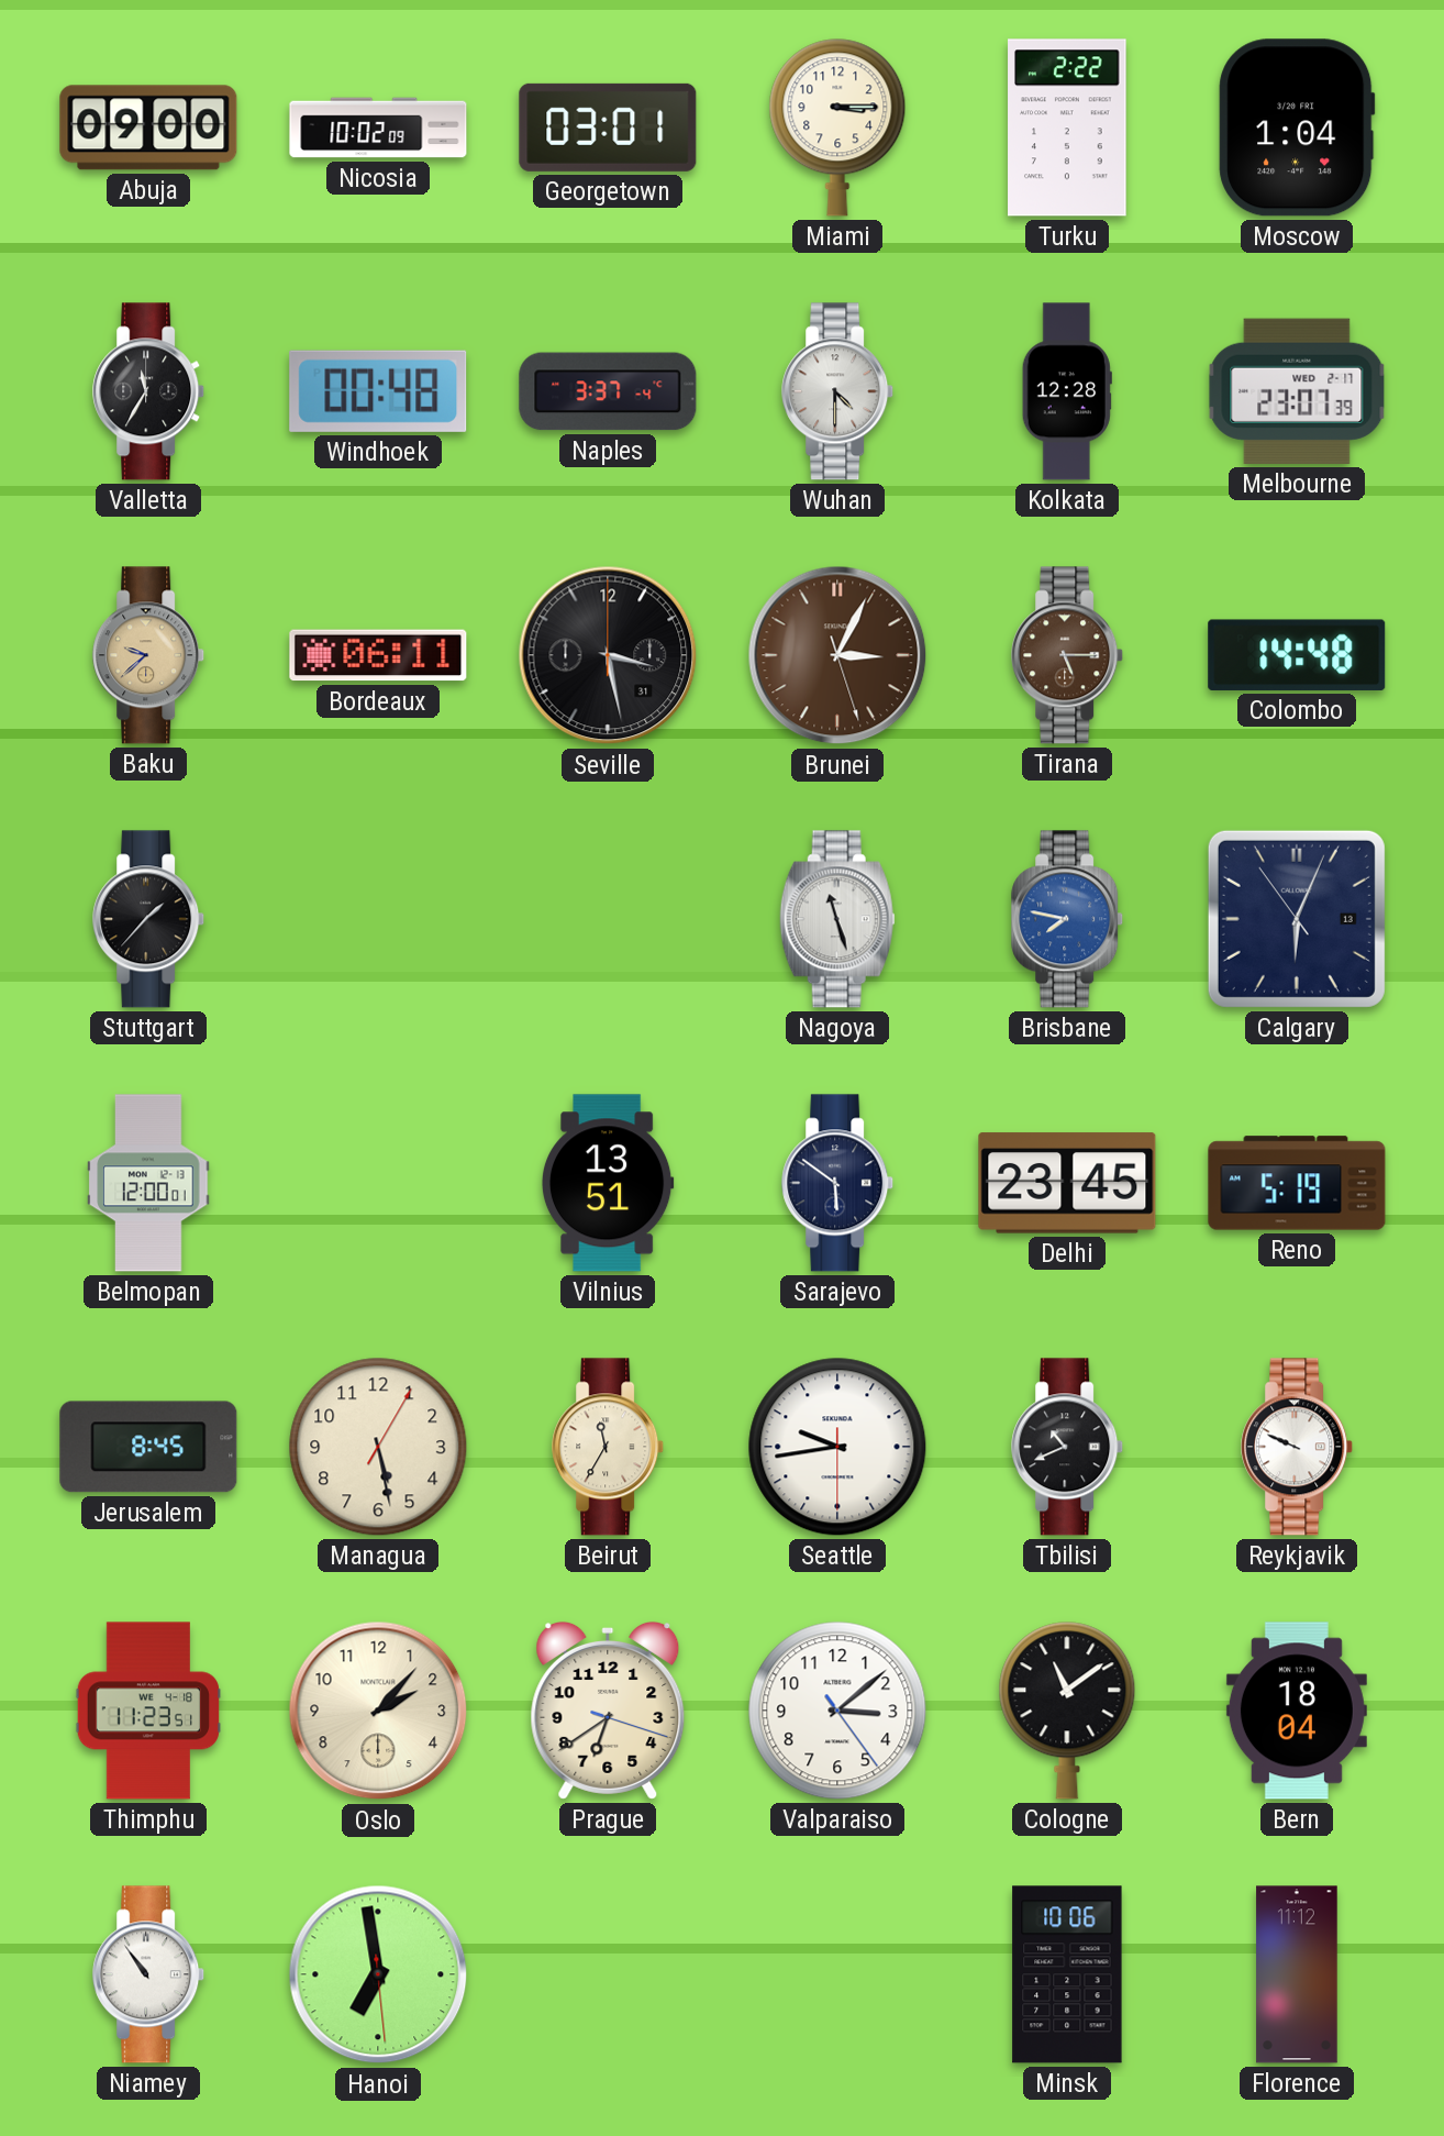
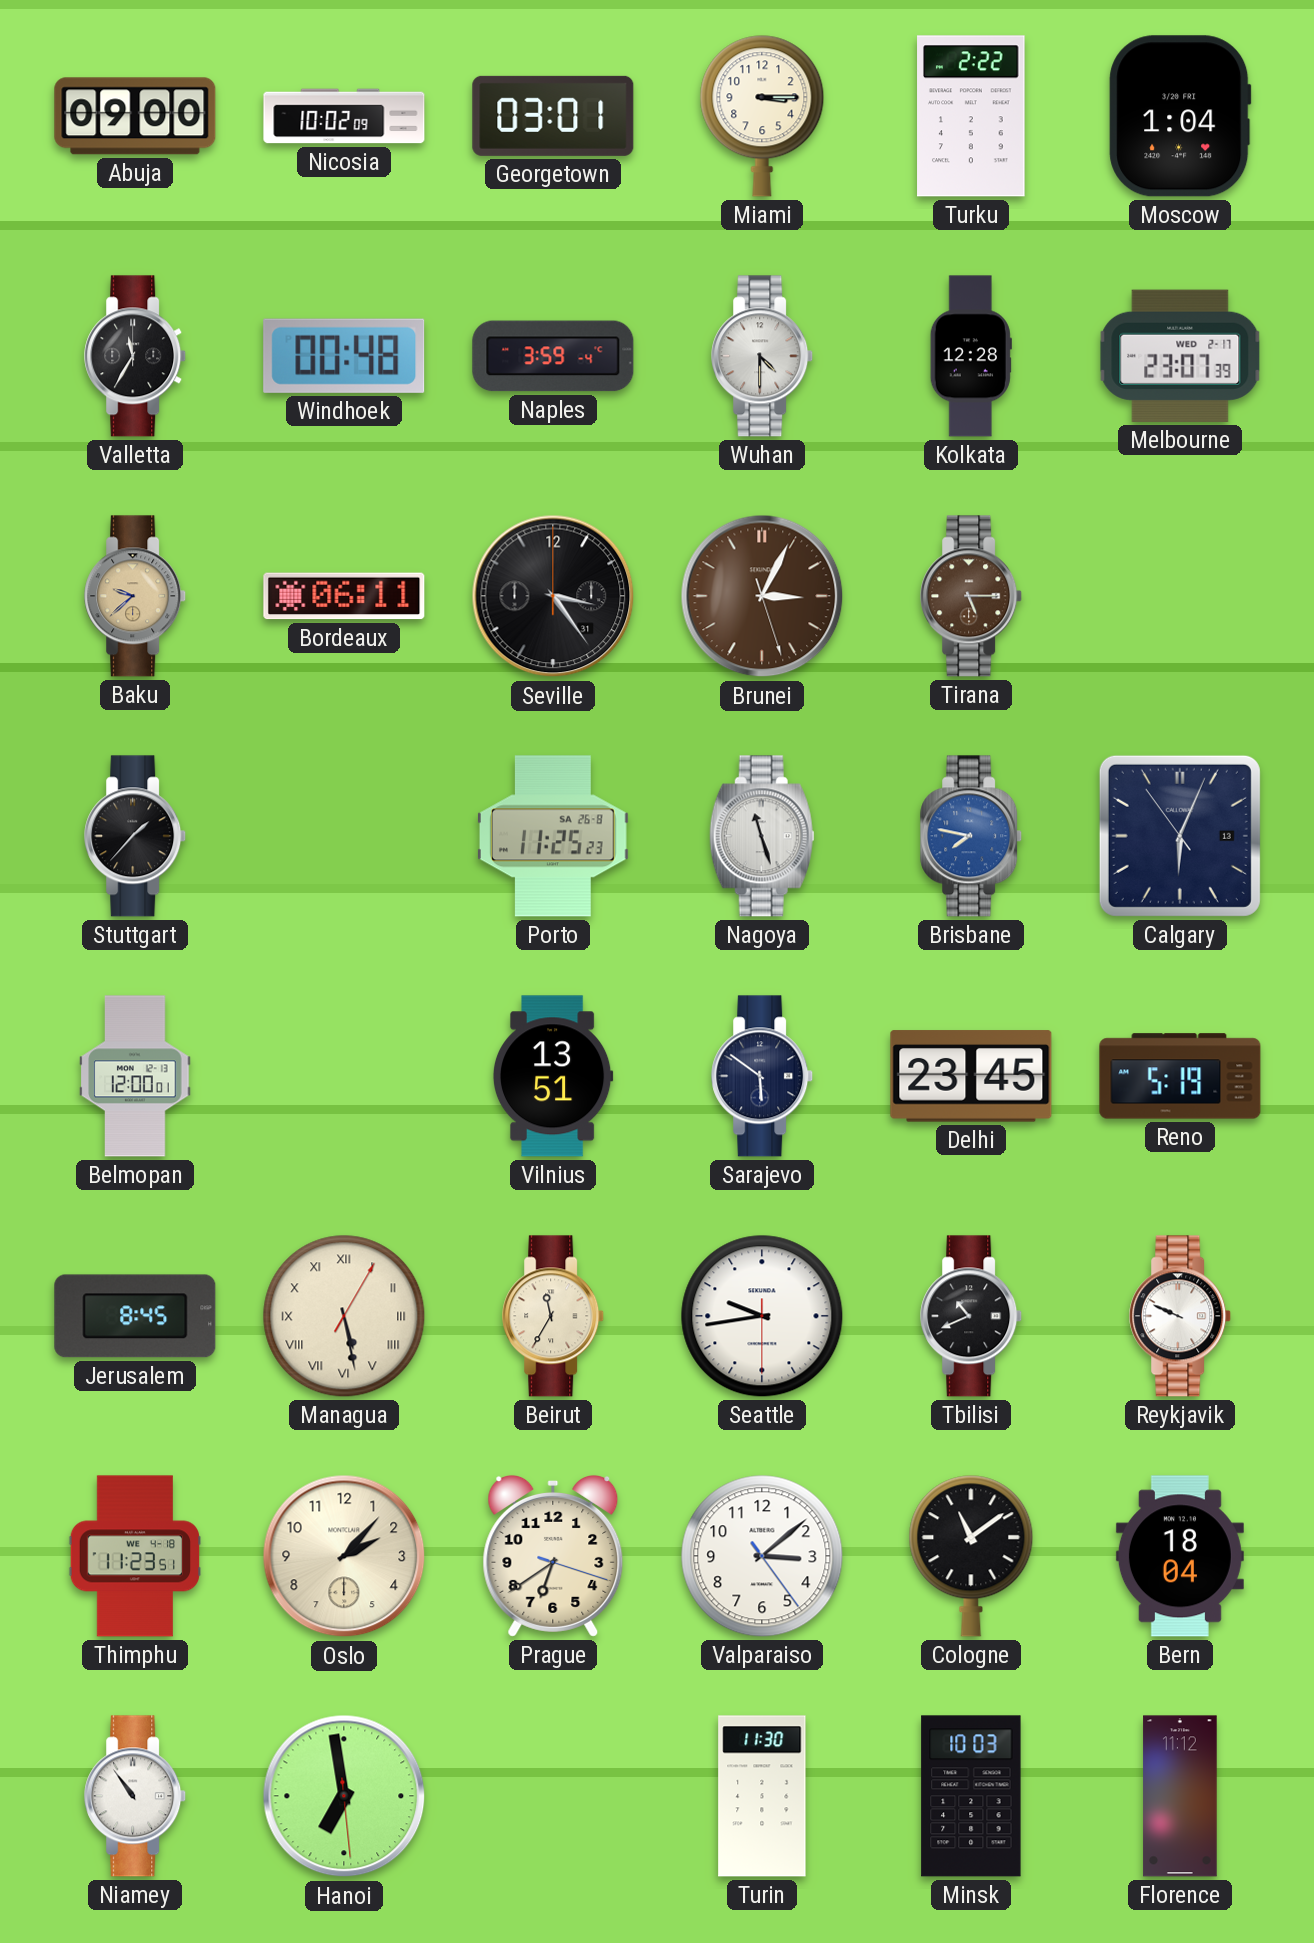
Naples: 3:37 -> 3:59 (553, 356)
Seville: 3:28 -> 3:24 (553, 596)
Colombo: 14:48 -> none (1297, 655)
Porto: none -> 11:25 (554, 836)
Managua numerals: Arabic -> Roman (344, 1316)
Turin: none -> 11:30 (762, 1796)
Minsk: 10:06 -> 10:03 (971, 1796)
